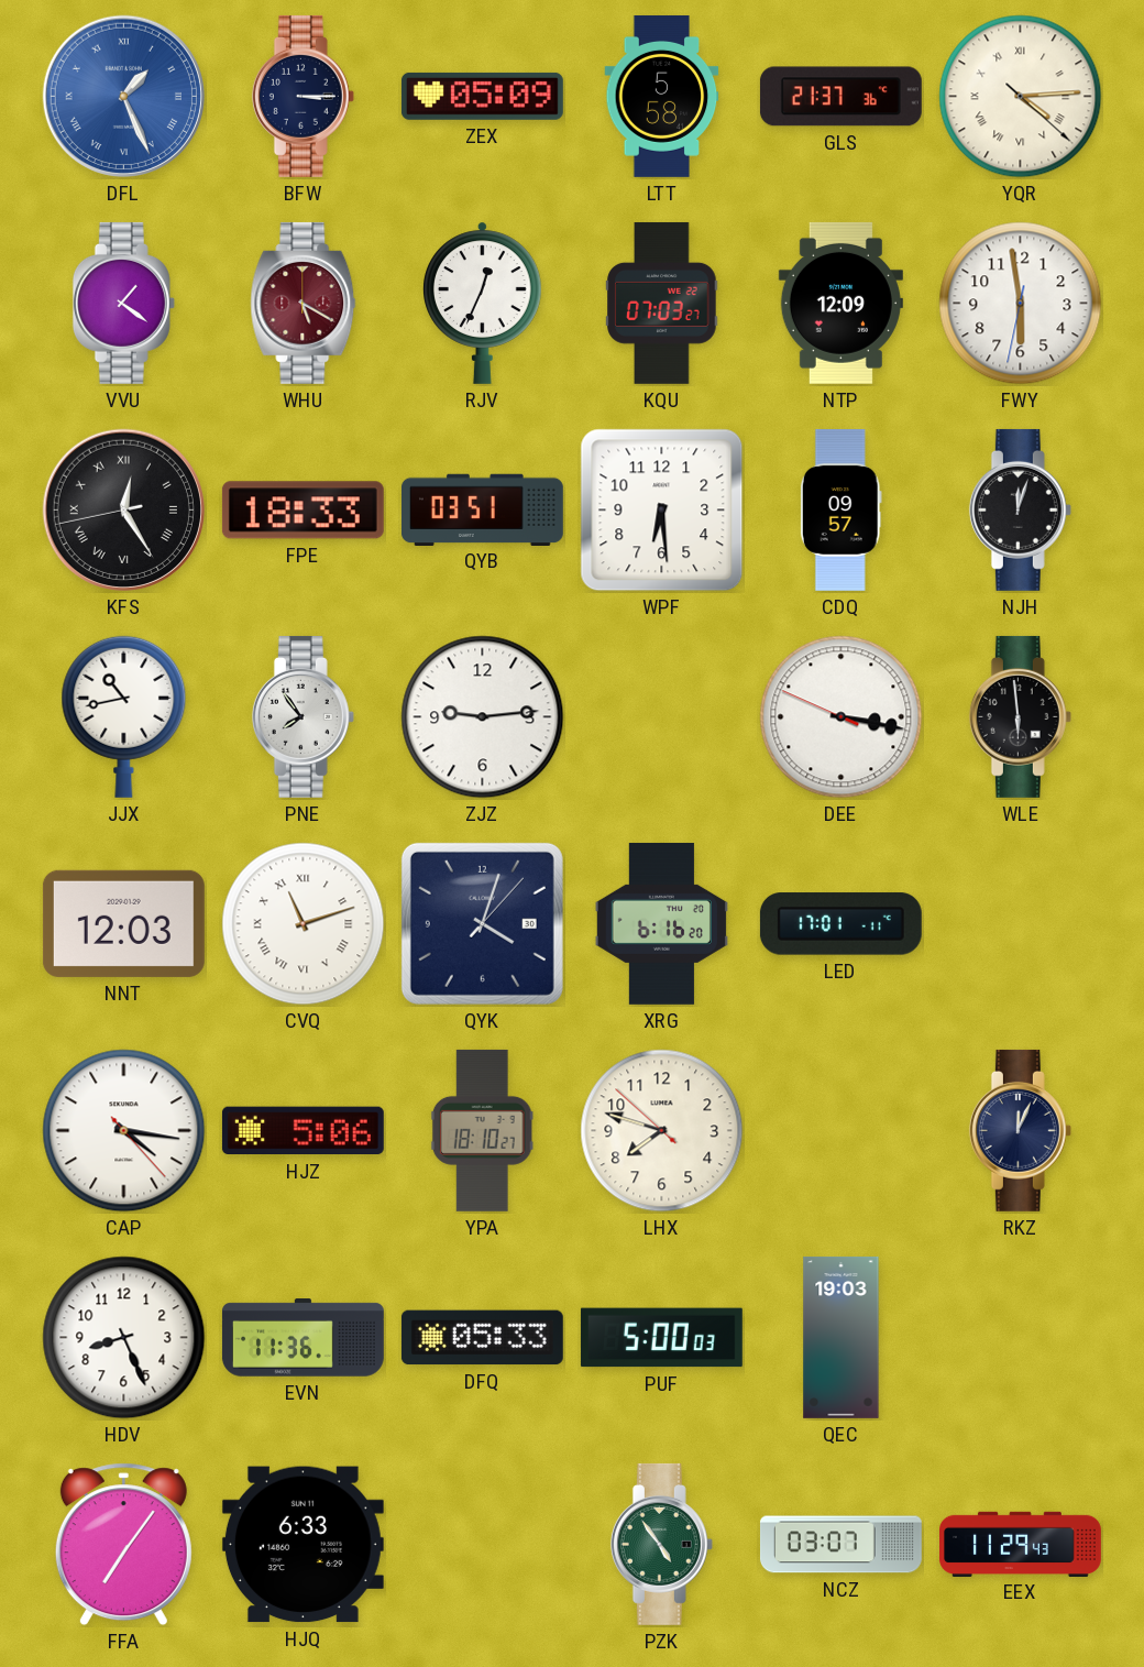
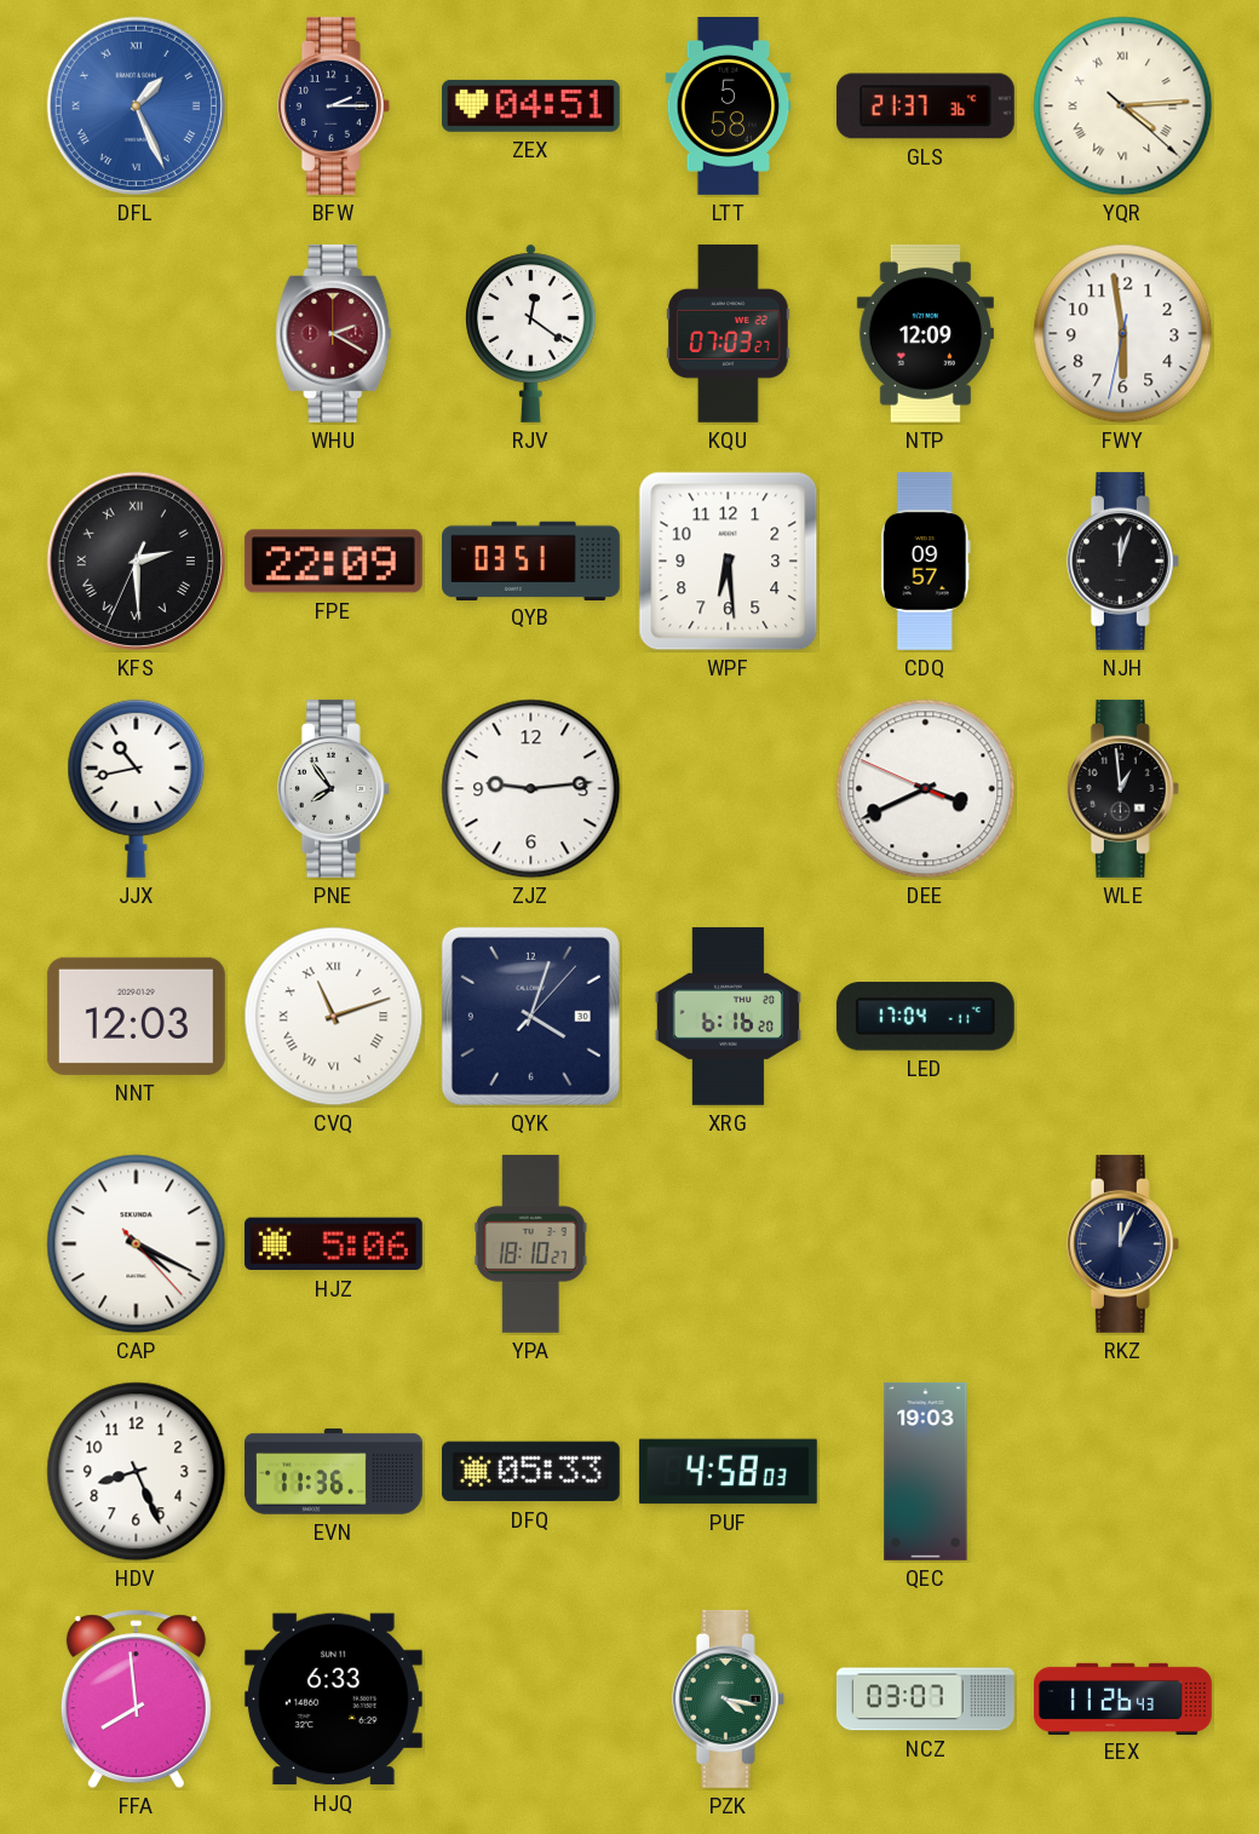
BFW: 3:15 -> 2:15 (333, 105)
ZEX: 05:09 -> 04:51 (530, 105)
VVU: 1:21 -> none (123, 303)
WHU: 5:20 -> 2:20 (334, 333)
RJV: 12:34 -> 12:21 (531, 333)
KFS: 12:24 -> 2:29 (136, 560)
FPE: 18:33 -> 22:09 (333, 562)
DEE: 3:16 -> 3:40 (926, 789)
WLE: 5:59 -> 12:59 (1122, 788)
LED: 17:01 -> 17:04 (925, 1017)
CAP: 4:16 -> 4:19 (137, 1244)
LHX: 7:47 -> none (662, 1131)
PUF: 5:00 -> 4:58 (728, 1472)
FFA: 7:06 -> 7:59 (136, 1700)
PZK: 4:54 -> 4:17 (728, 1698)
EEX: 11:29 -> 11:26 (1123, 1698)
